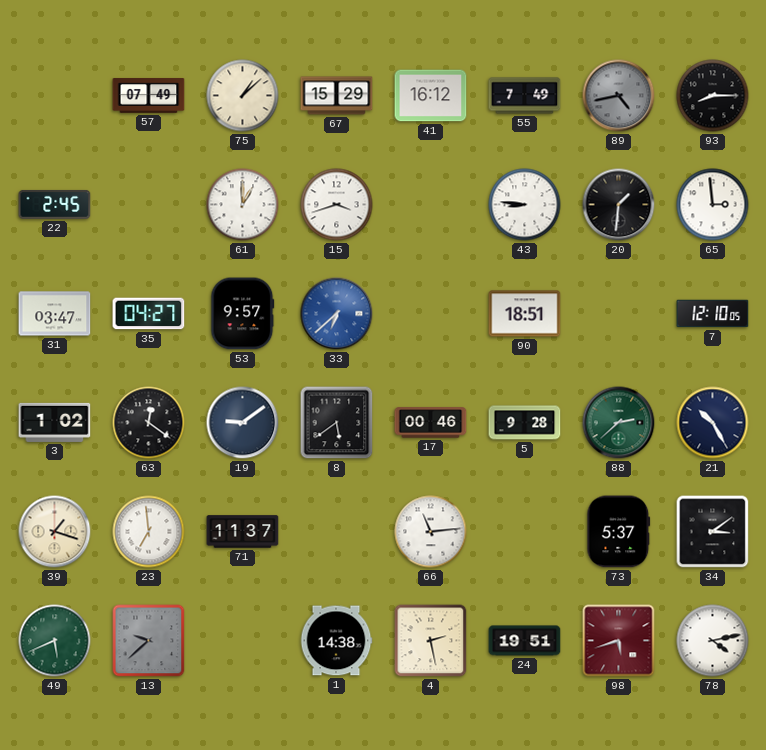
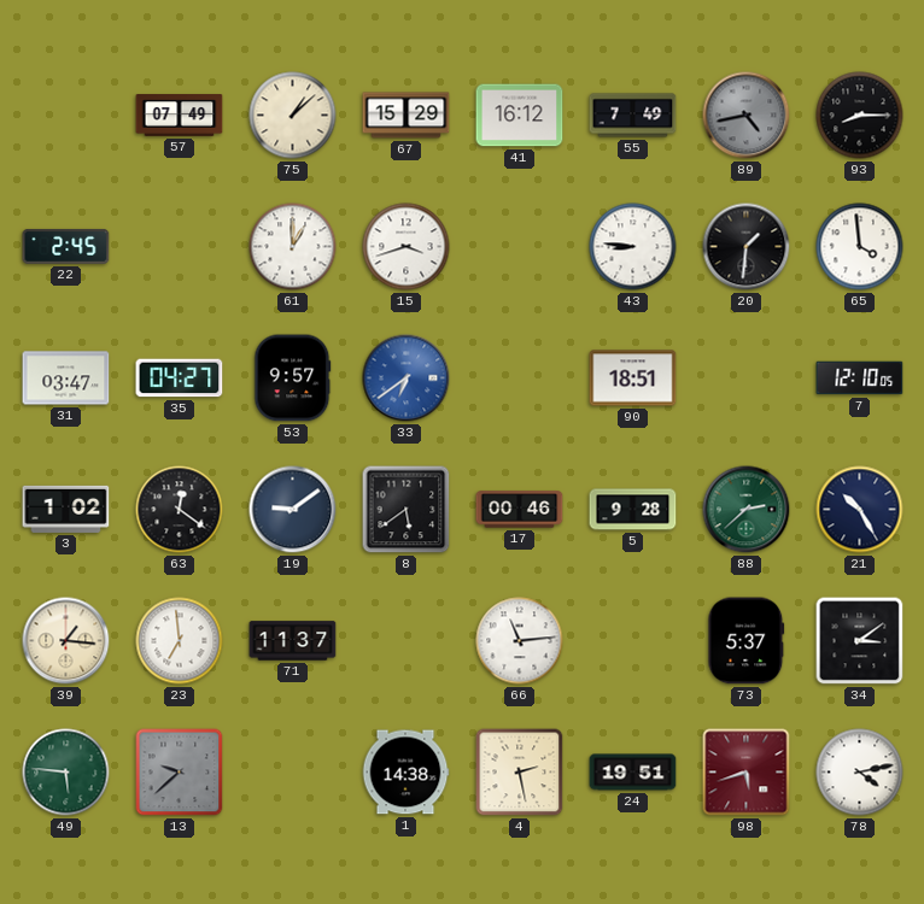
65: 2:59 -> 3:59 (860, 247)
33: 6:38 -> 6:39 (407, 378)
39: 1:18 -> 1:16 (66, 641)
49: 5:41 -> 5:46 (66, 773)
